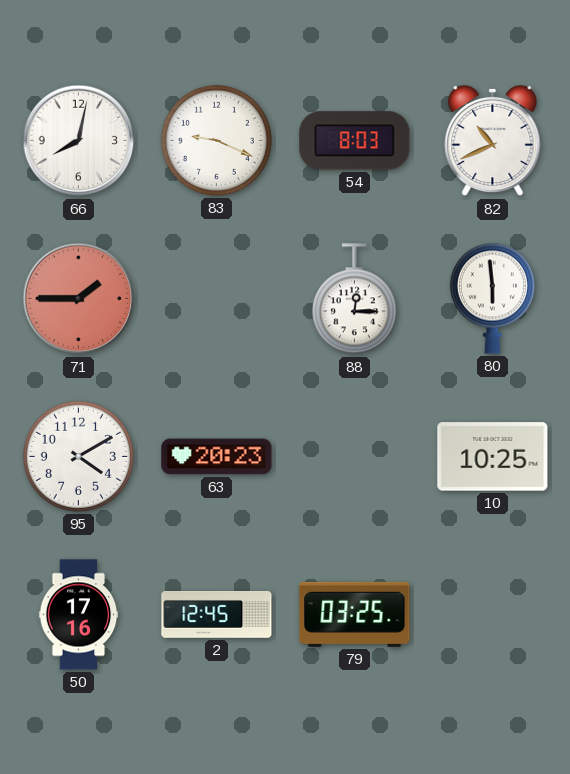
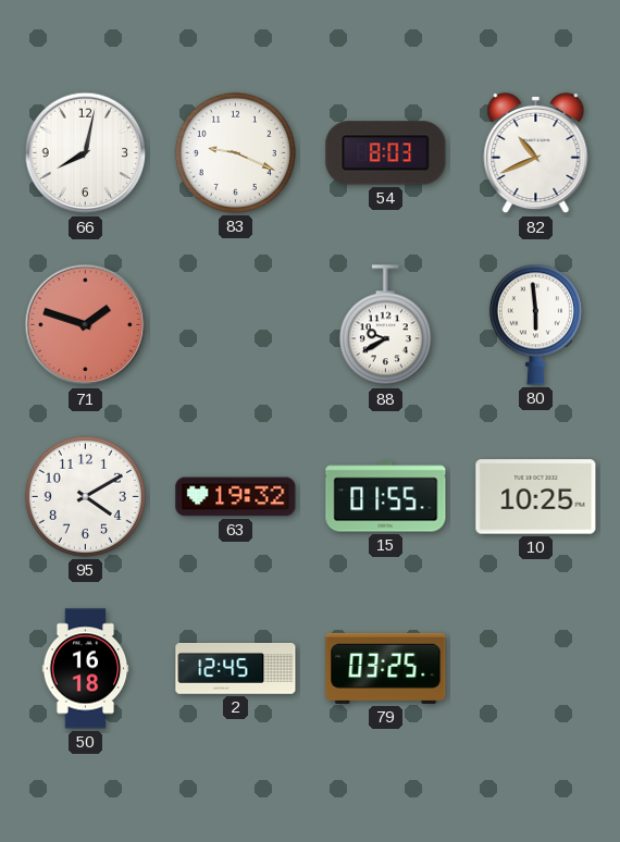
71: 1:45 -> 1:48 (86, 325)
88: 12:15 -> 9:40 (385, 325)
63: 20:23 -> 19:32 (236, 497)
15: none -> 01:55 (386, 497)
50: 17:16 -> 16:18 (86, 669)
